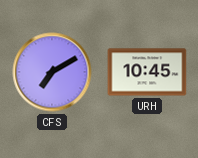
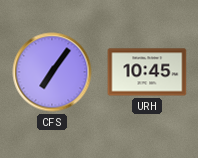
CFS: 7:10 -> 7:06 (52, 72)
